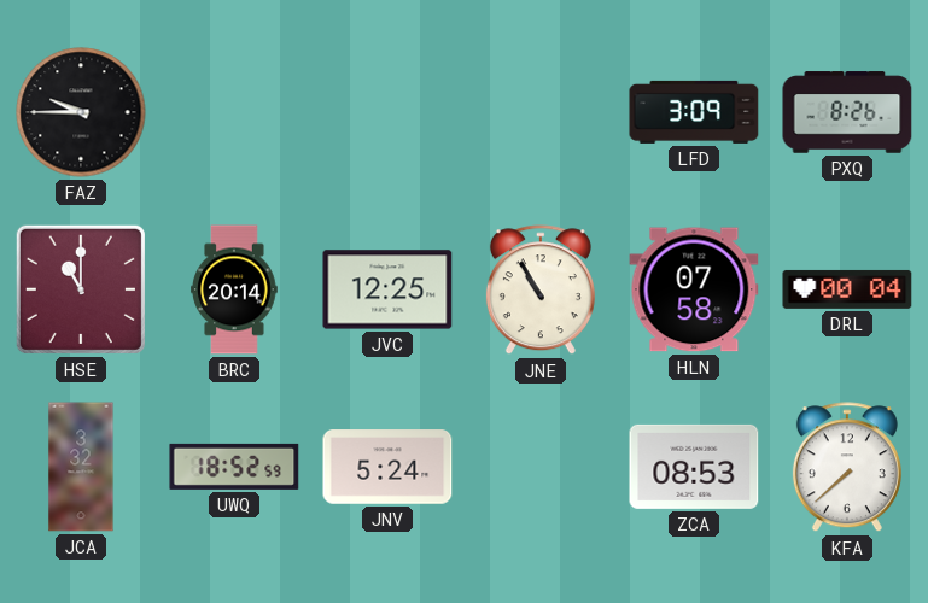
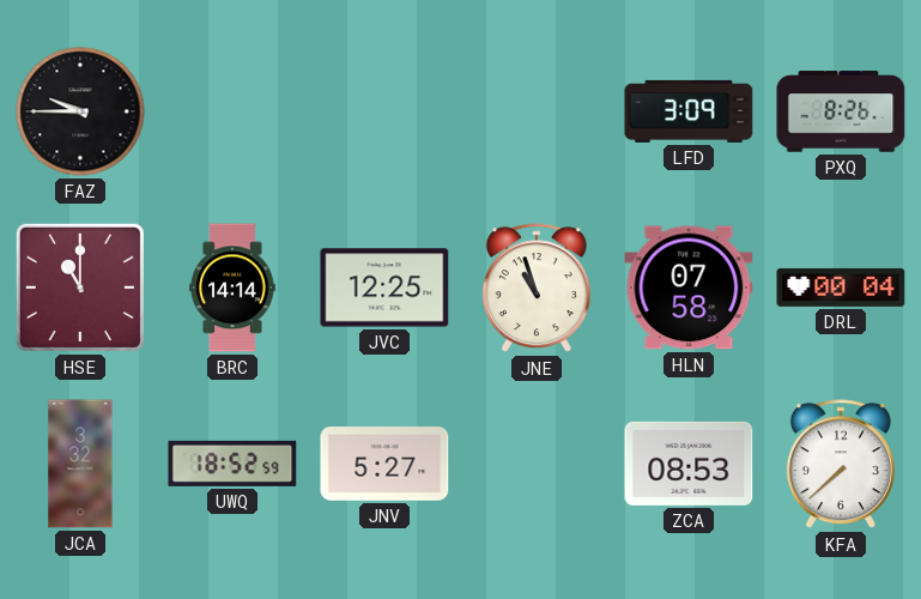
BRC: 20:14 -> 14:14 (232, 288)
JNE: 10:55 -> 10:57 (537, 289)
JNV: 5:24 -> 5:27 (384, 464)
